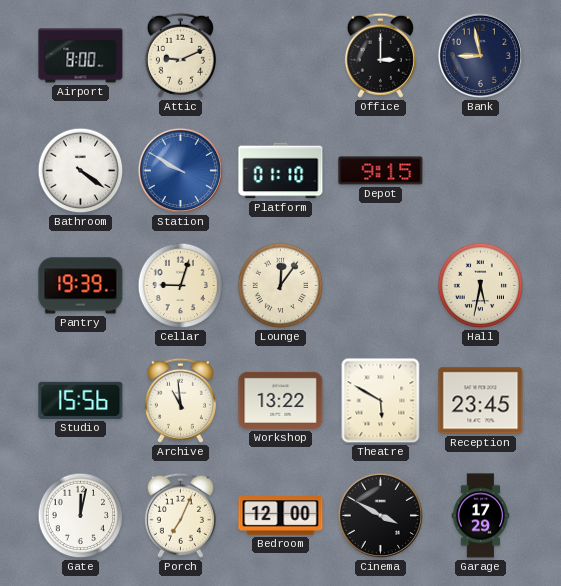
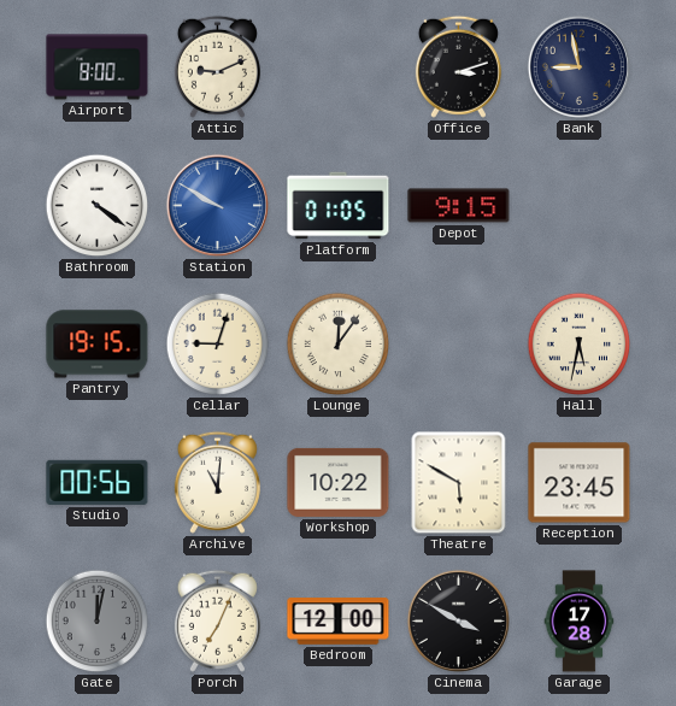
Office: 3:00 -> 3:12 (458, 66)
Platform: 01:10 -> 01:05 (339, 206)
Pantry: 19:39 -> 19:15 (98, 345)
Studio: 15:56 -> 00:56 (98, 482)
Archive: 10:59 -> 11:01 (217, 482)
Workshop: 13:22 -> 10:22 (339, 482)
Gate dial: white -> grey (98, 622)
Garage: 17:29 -> 17:28 (580, 622)
